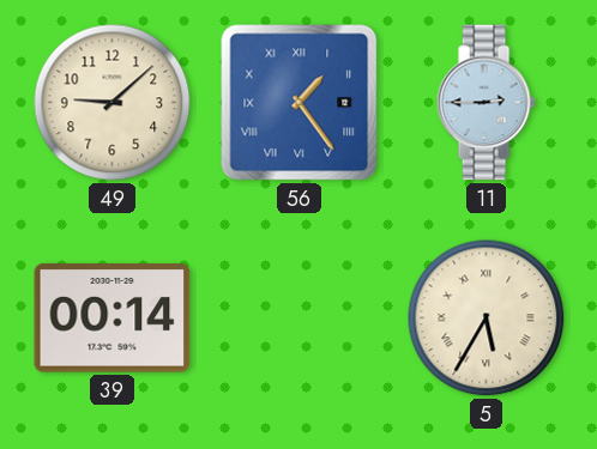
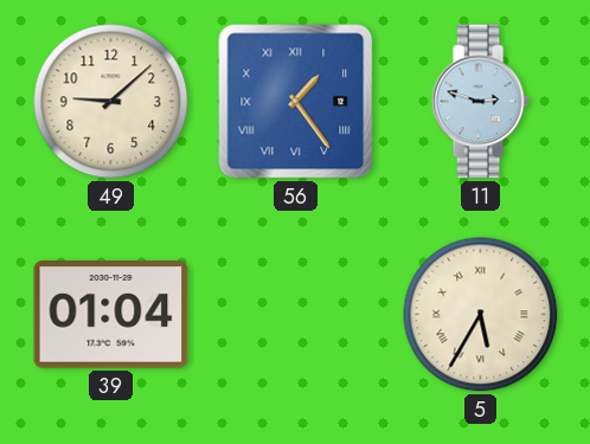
11: 2:45 -> 2:48 (480, 102)
39: 00:14 -> 01:04 (111, 315)
